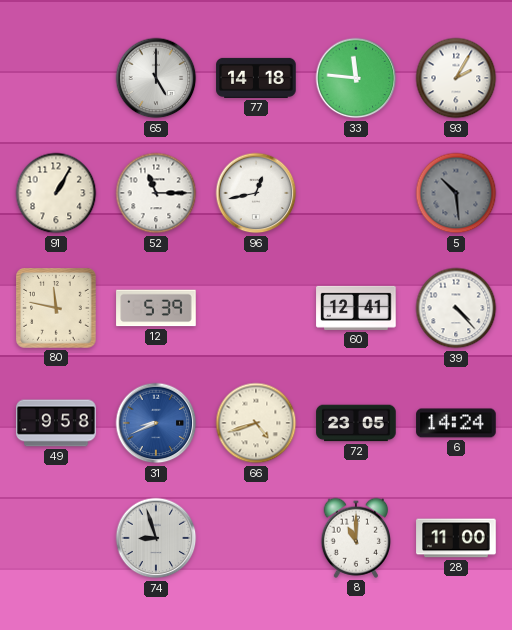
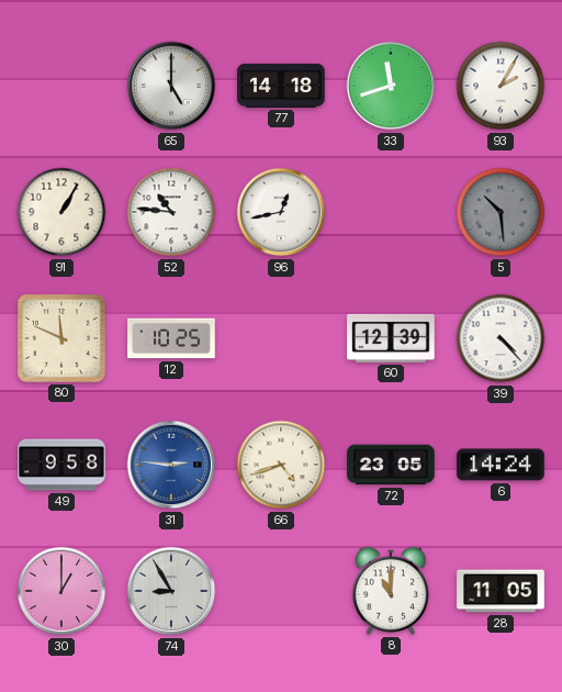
33: 11:46 -> 11:42 (391, 86)
52: 11:15 -> 10:46 (171, 212)
80: 11:47 -> 11:49 (63, 339)
12: 5:39 -> 10:25 (171, 338)
60: 12:41 -> 12:39 (391, 338)
31: 8:41 -> 2:46 (171, 465)
30: none -> 1:00 (61, 591)
74: 8:57 -> 8:55 (171, 591)
28: 11:00 -> 11:05 (501, 591)
